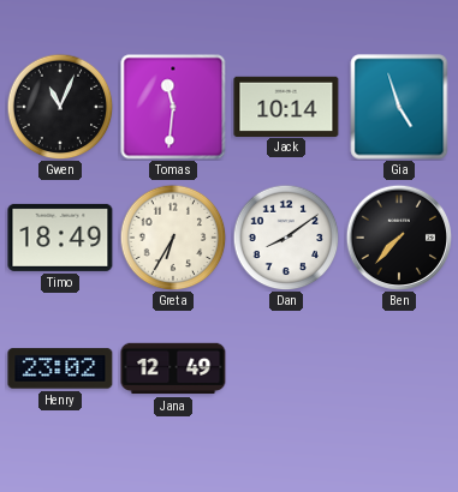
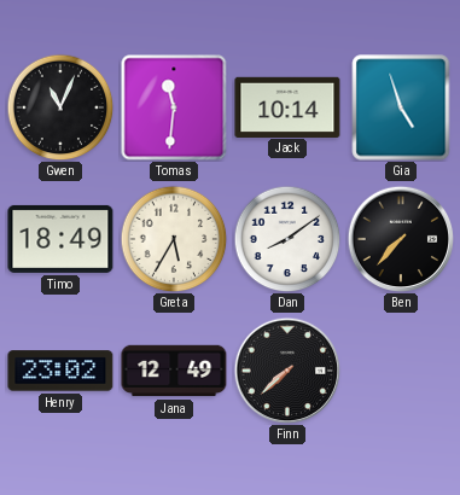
Greta: 6:35 -> 5:35 (174, 239)
Finn: none -> 7:38 (287, 371)
